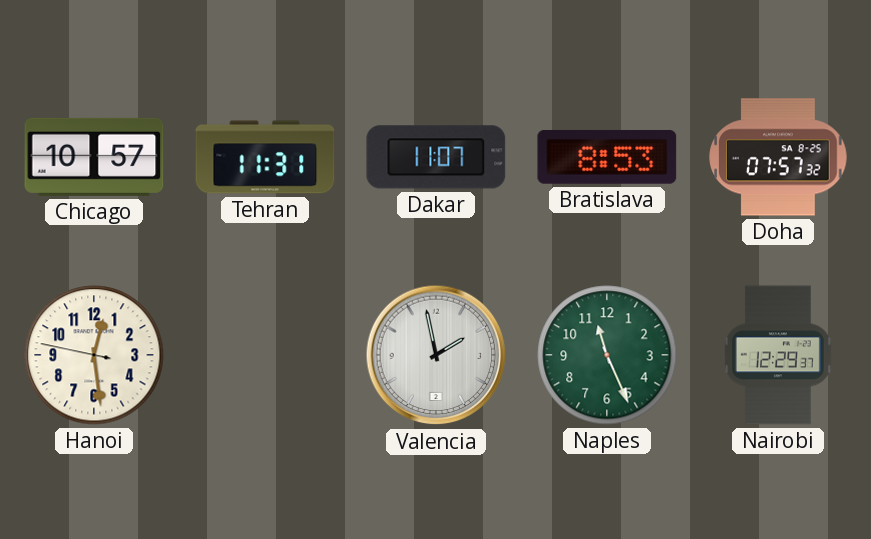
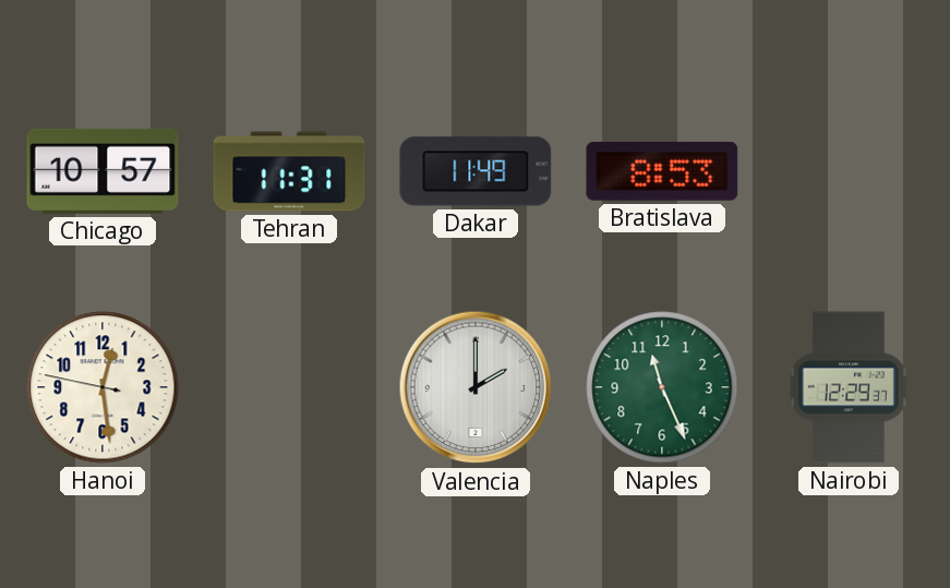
Dakar: 11:07 -> 11:49 (476, 171)
Doha: 07:57 -> none (778, 157)
Valencia: 1:58 -> 2:00 (476, 387)
